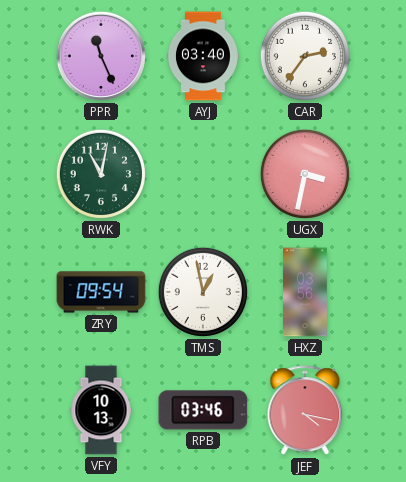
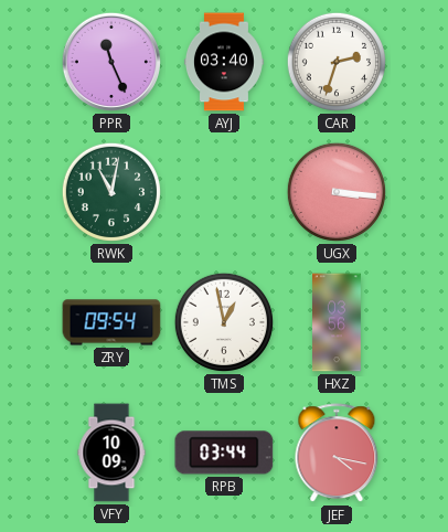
CAR: 2:36 -> 2:33 (337, 62)
UGX: 3:32 -> 3:16 (337, 192)
VFY: 10:13 -> 10:09 (111, 453)
RPB: 03:46 -> 03:44 (224, 453)
